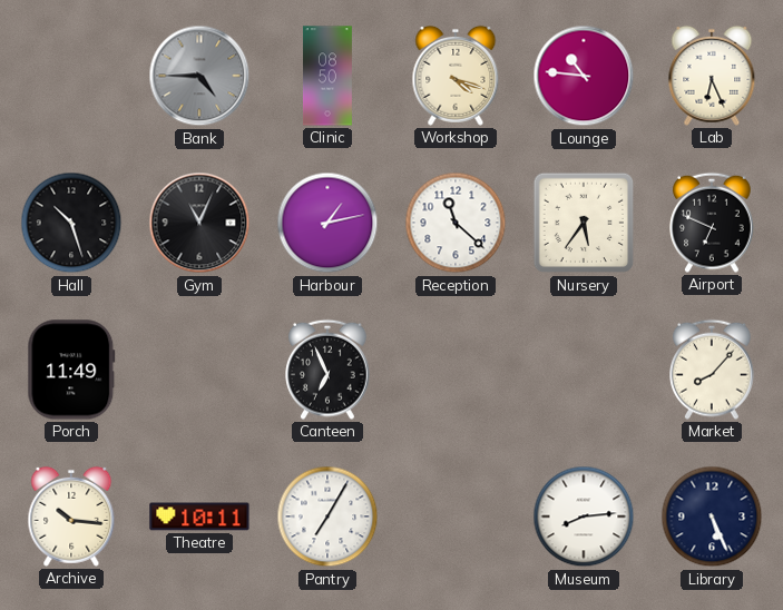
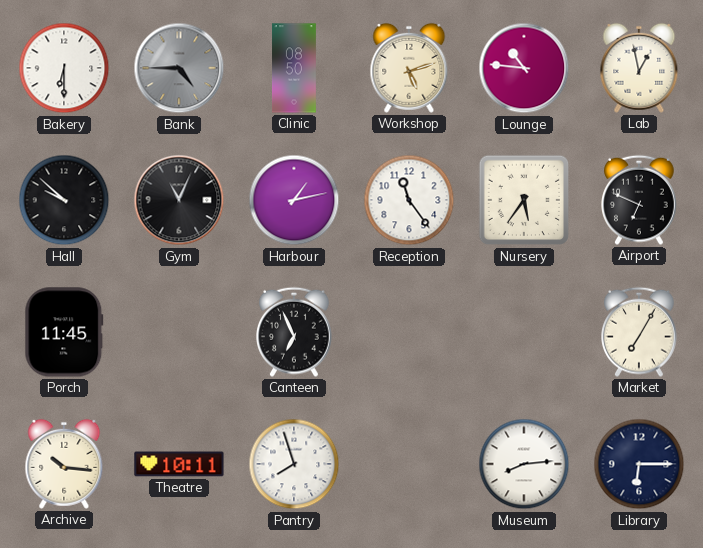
Bakery: none -> 6:30 (64, 68)
Workshop: 4:18 -> 5:12 (409, 68)
Lab: 6:26 -> 12:58 (639, 68)
Hall: 10:27 -> 9:52 (64, 200)
Reception: 11:22 -> 11:24 (409, 200)
Porch: 11:49 -> 11:45 (64, 332)
Market: 8:07 -> 7:05 (640, 332)
Pantry: 7:05 -> 7:57 (294, 464)
Library: 5:26 -> 6:15 (639, 464)
